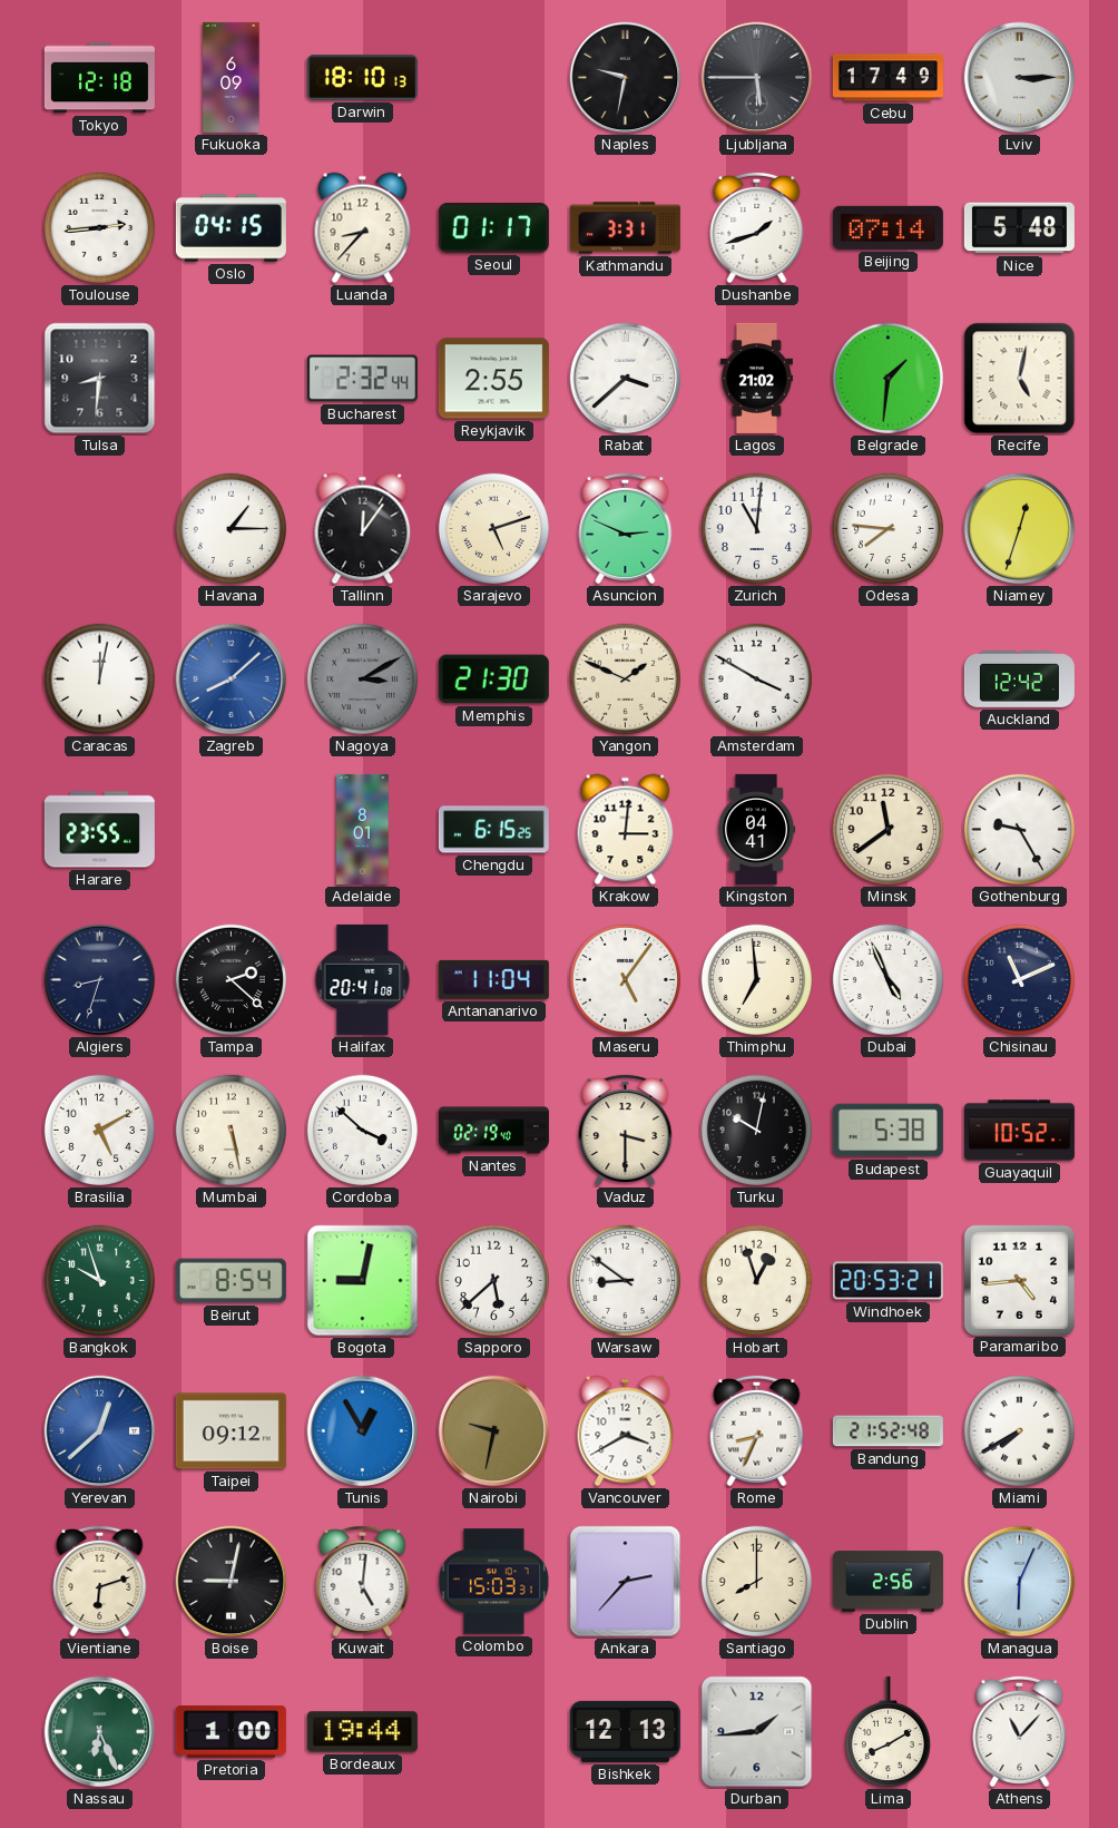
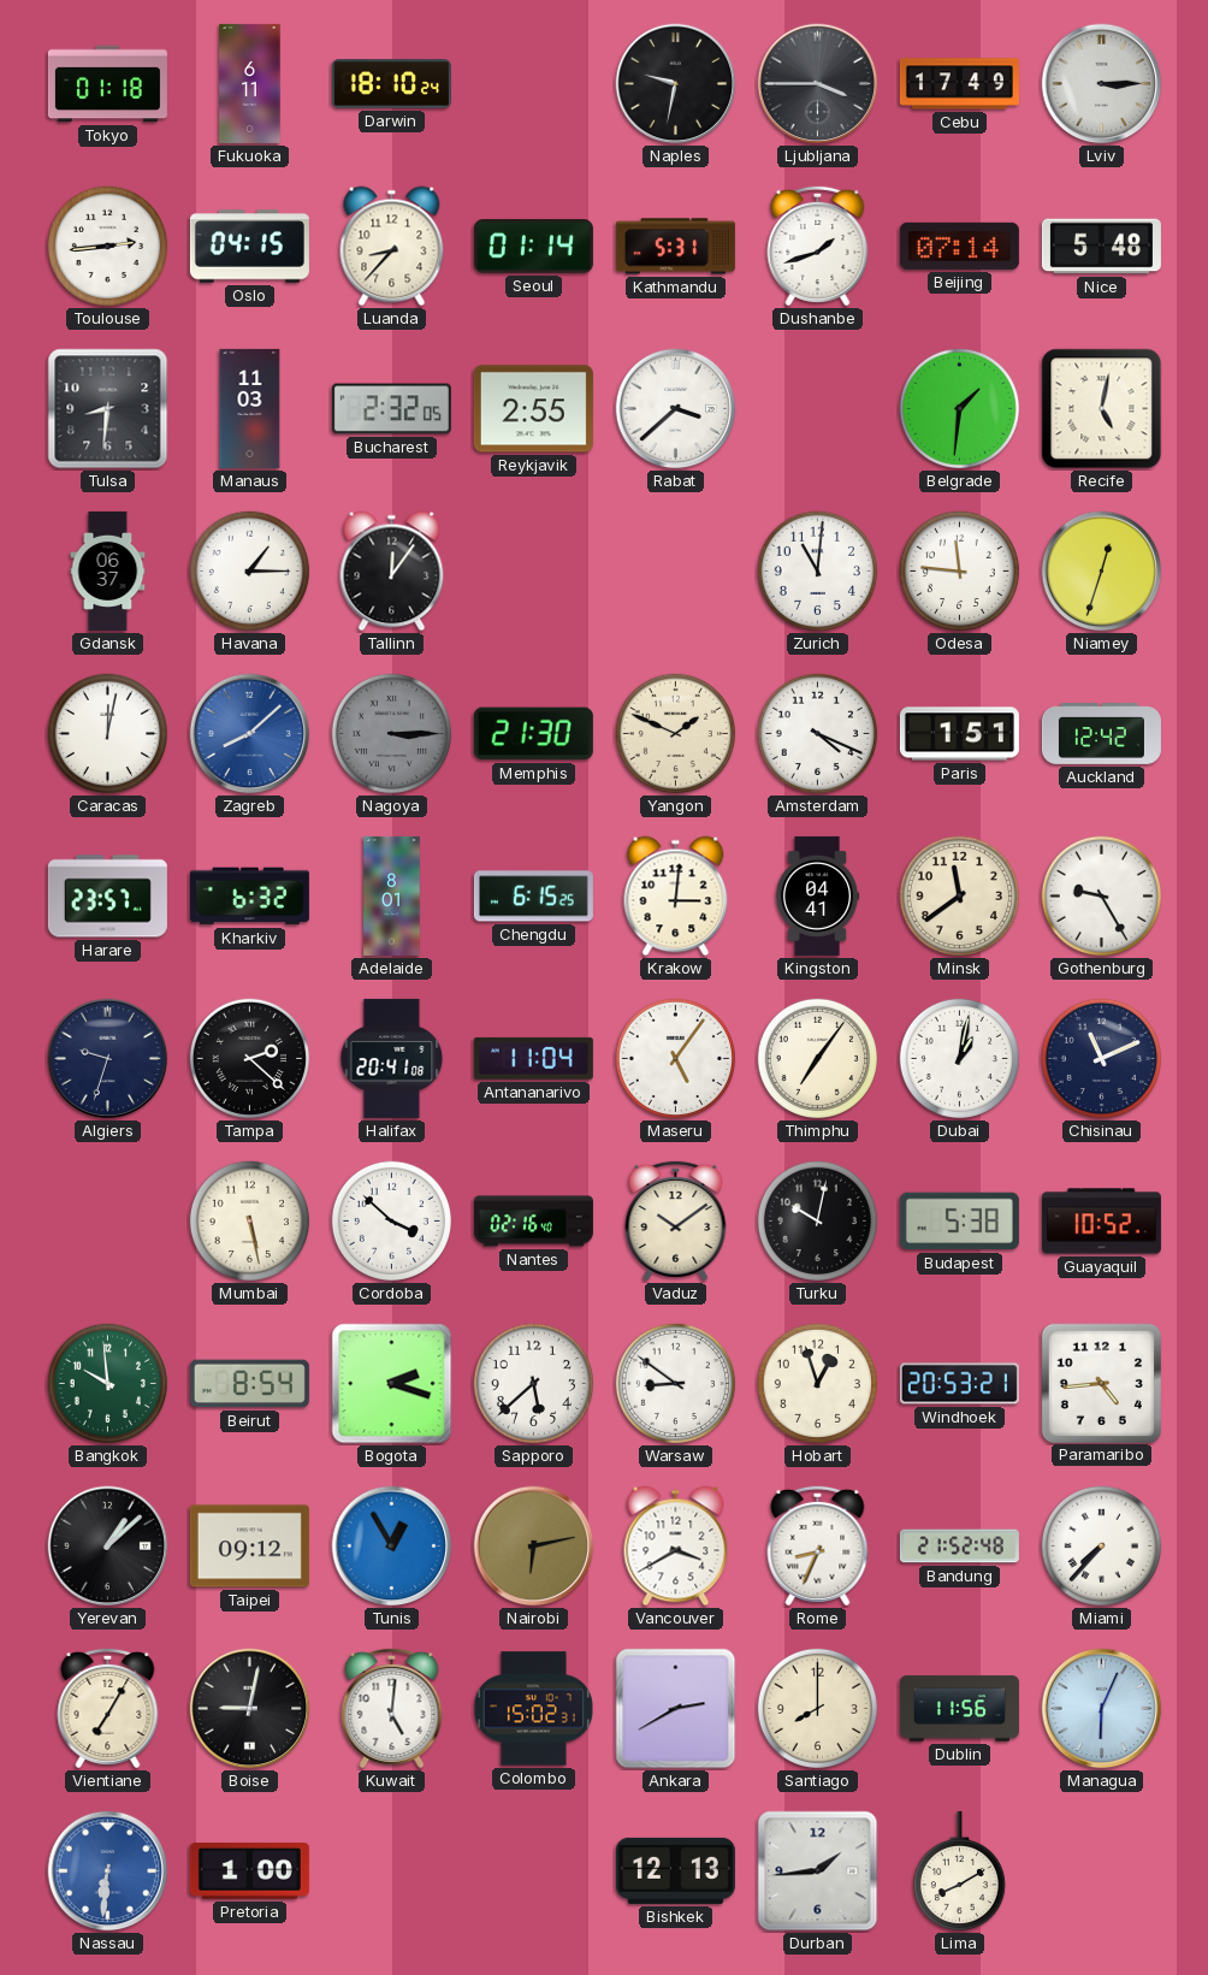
Tokyo: 12:18 -> 01:18 (107, 84)
Fukuoka: 6:09 -> 6:11 (250, 83)
Darwin: 18:10:13 -> 18:10:24 (391, 84)
Ljubljana: 5:45 -> 3:45 (818, 84)
Seoul: 01:17 -> 01:14 (533, 247)
Kathmandu: 3:31 -> 5:31 (675, 247)
Manaus: none -> 11:03 (250, 408)
Bucharest: 2:32:44 -> 2:32:05 (391, 409)
Lagos: 21:02 -> none (756, 378)
Gdansk: none -> 06:37 (108, 570)
Sarajevo: 5:12 -> none (493, 528)
Asuncion: 2:49 -> none (626, 528)
Odesa: 7:46 -> 11:46 (959, 570)
Nagoya: 3:10 -> 3:15 (391, 733)
Amsterdam: 3:50 -> 4:19 (817, 733)
Paris: none -> 1:51 (959, 734)
Harare: 23:55 -> 23:57 (107, 897)
Kharkiv: none -> 6:32 (249, 897)
Algiers: 8:33 -> 9:33 (108, 1059)
Thimphu: 6:59 -> 7:06 (817, 1058)
Dubai: 4:56 -> 1:02 (959, 1058)
Brasilia: 5:10 -> none (99, 1130)
Nantes: 02:19 -> 02:16 (533, 1222)
Vaduz: 3:30 -> 10:09 (676, 1220)
Bangkok: 9:57 -> 9:59 (107, 1383)
Bogota: 9:02 -> 2:18 (392, 1384)
Yerevan: 12:38 -> 1:08 (108, 1547)
Yerevan dial: blue -> black (108, 1547)
Nairobi: 9:32 -> 6:13 (534, 1547)
Miami: 7:40 -> 7:37 (1101, 1545)
Vientiane: 6:12 -> 7:05 (108, 1708)
Colombo: 15:03 -> 15:02 (533, 1709)
Ankara: 2:37 -> 2:40 (676, 1709)
Dublin: 2:56 -> 11:56 (959, 1709)
Nassau: 6:26 -> 6:31 (108, 1871)
Nassau dial: green -> blue (108, 1871)
Bordeaux: 19:44 -> none (362, 1732)
Athens: 11:07 -> none (1020, 1731)
